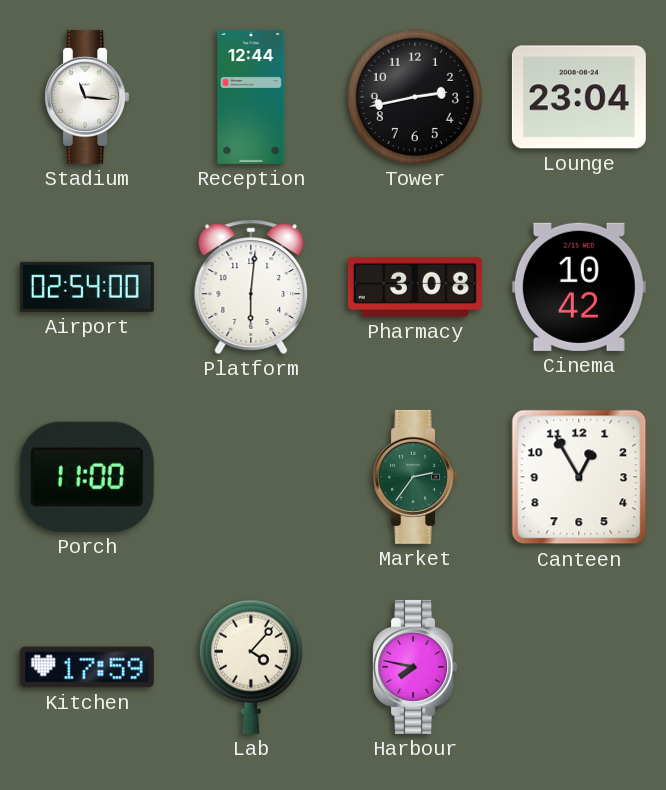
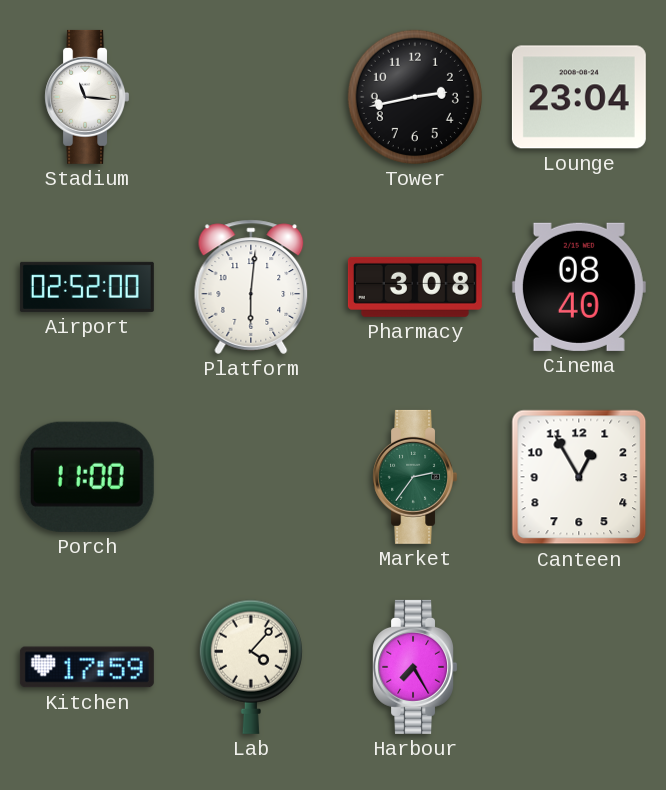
Reception: 12:44 -> none (251, 97)
Airport: 02:54 -> 02:52 (87, 287)
Cinema: 10:42 -> 08:40 (579, 287)
Harbour: 7:47 -> 7:25 (414, 667)
